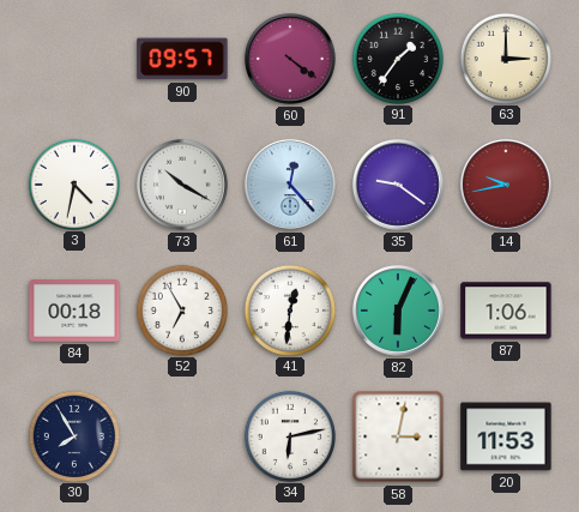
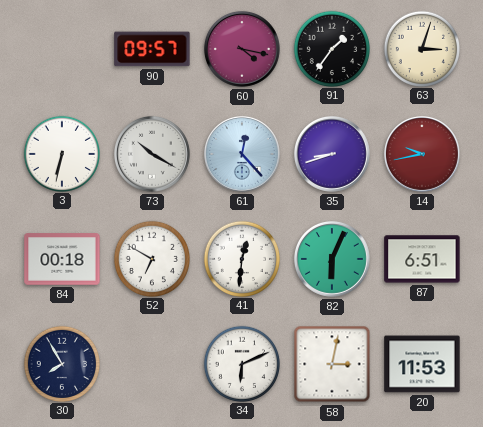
60: 4:21 -> 4:17 (242, 49)
63: 3:00 -> 3:03 (421, 48)
3: 4:32 -> 6:32 (61, 153)
35: 9:21 -> 8:42 (332, 154)
52: 6:55 -> 6:50 (151, 258)
87: 1:06 -> 6:51 (422, 259)
34: 6:13 -> 6:11 (241, 363)
